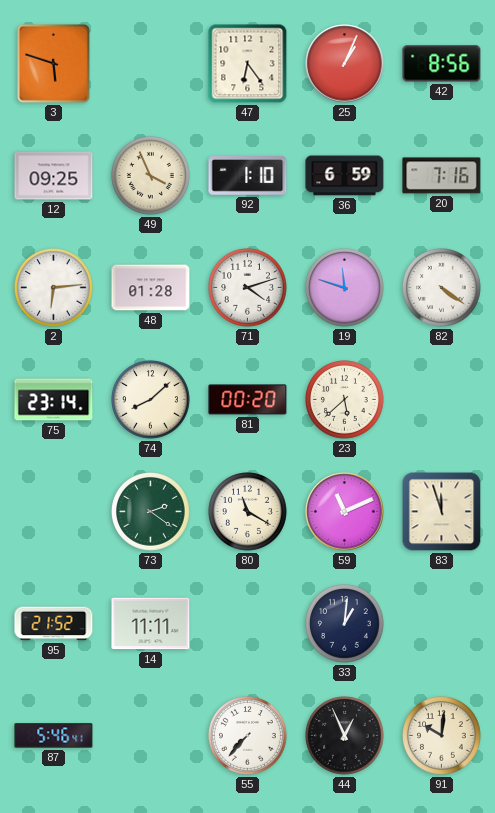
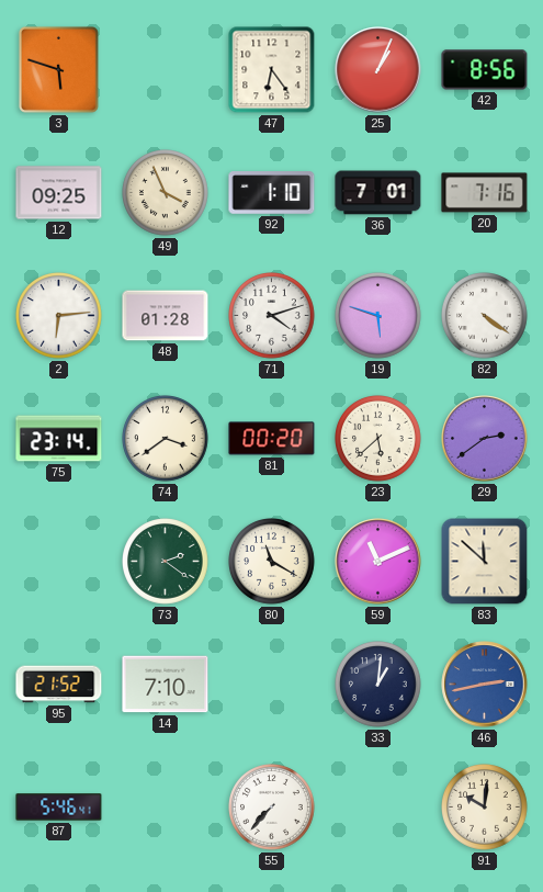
36: 6:59 -> 7:01 (378, 193)
19: 11:48 -> 5:48 (378, 316)
74: 8:08 -> 3:39 (166, 439)
29: none -> 2:39 (485, 439)
83: 11:57 -> 11:52 (485, 562)
14: 11:11 -> 7:10 (166, 685)
46: none -> 2:43 (485, 685)
44: 12:56 -> none (345, 736)
